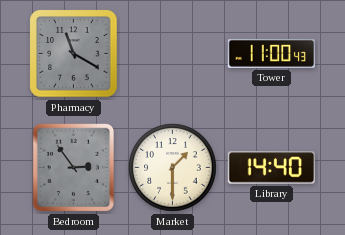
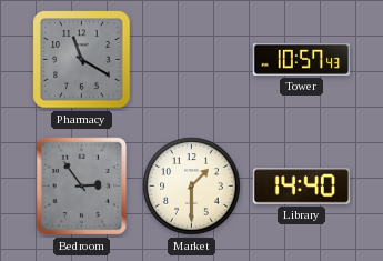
Tower: 11:00 -> 10:57 (302, 59)
